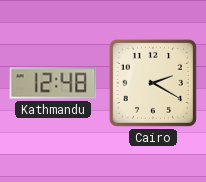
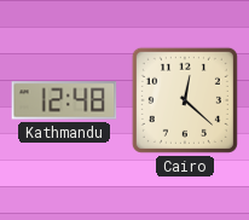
Cairo: 2:20 -> 12:22 (185, 100)
